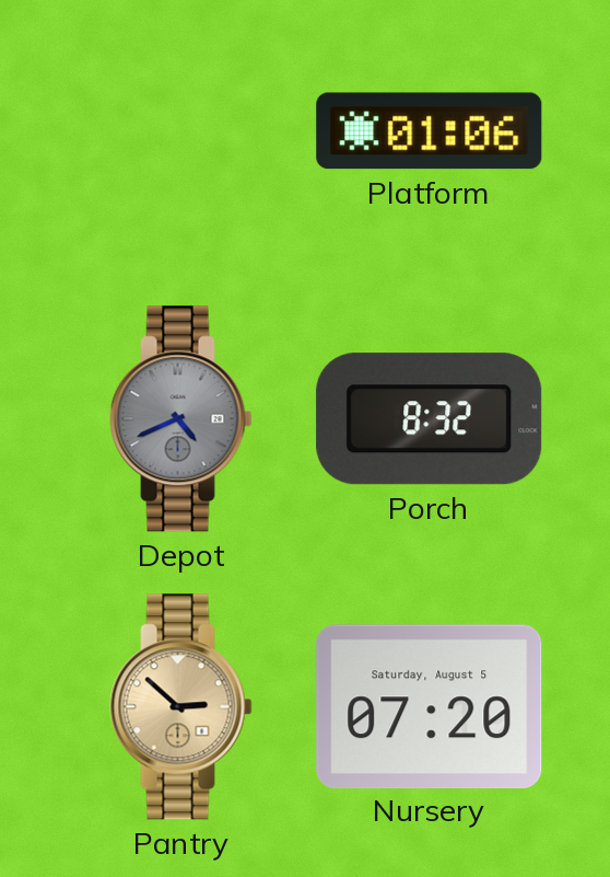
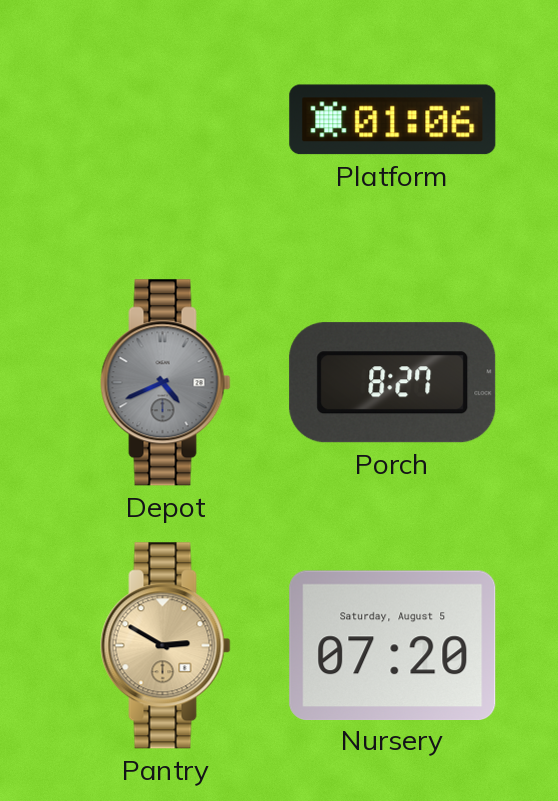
Porch: 8:32 -> 8:27 (393, 383)
Pantry: 2:52 -> 2:50 (166, 646)
